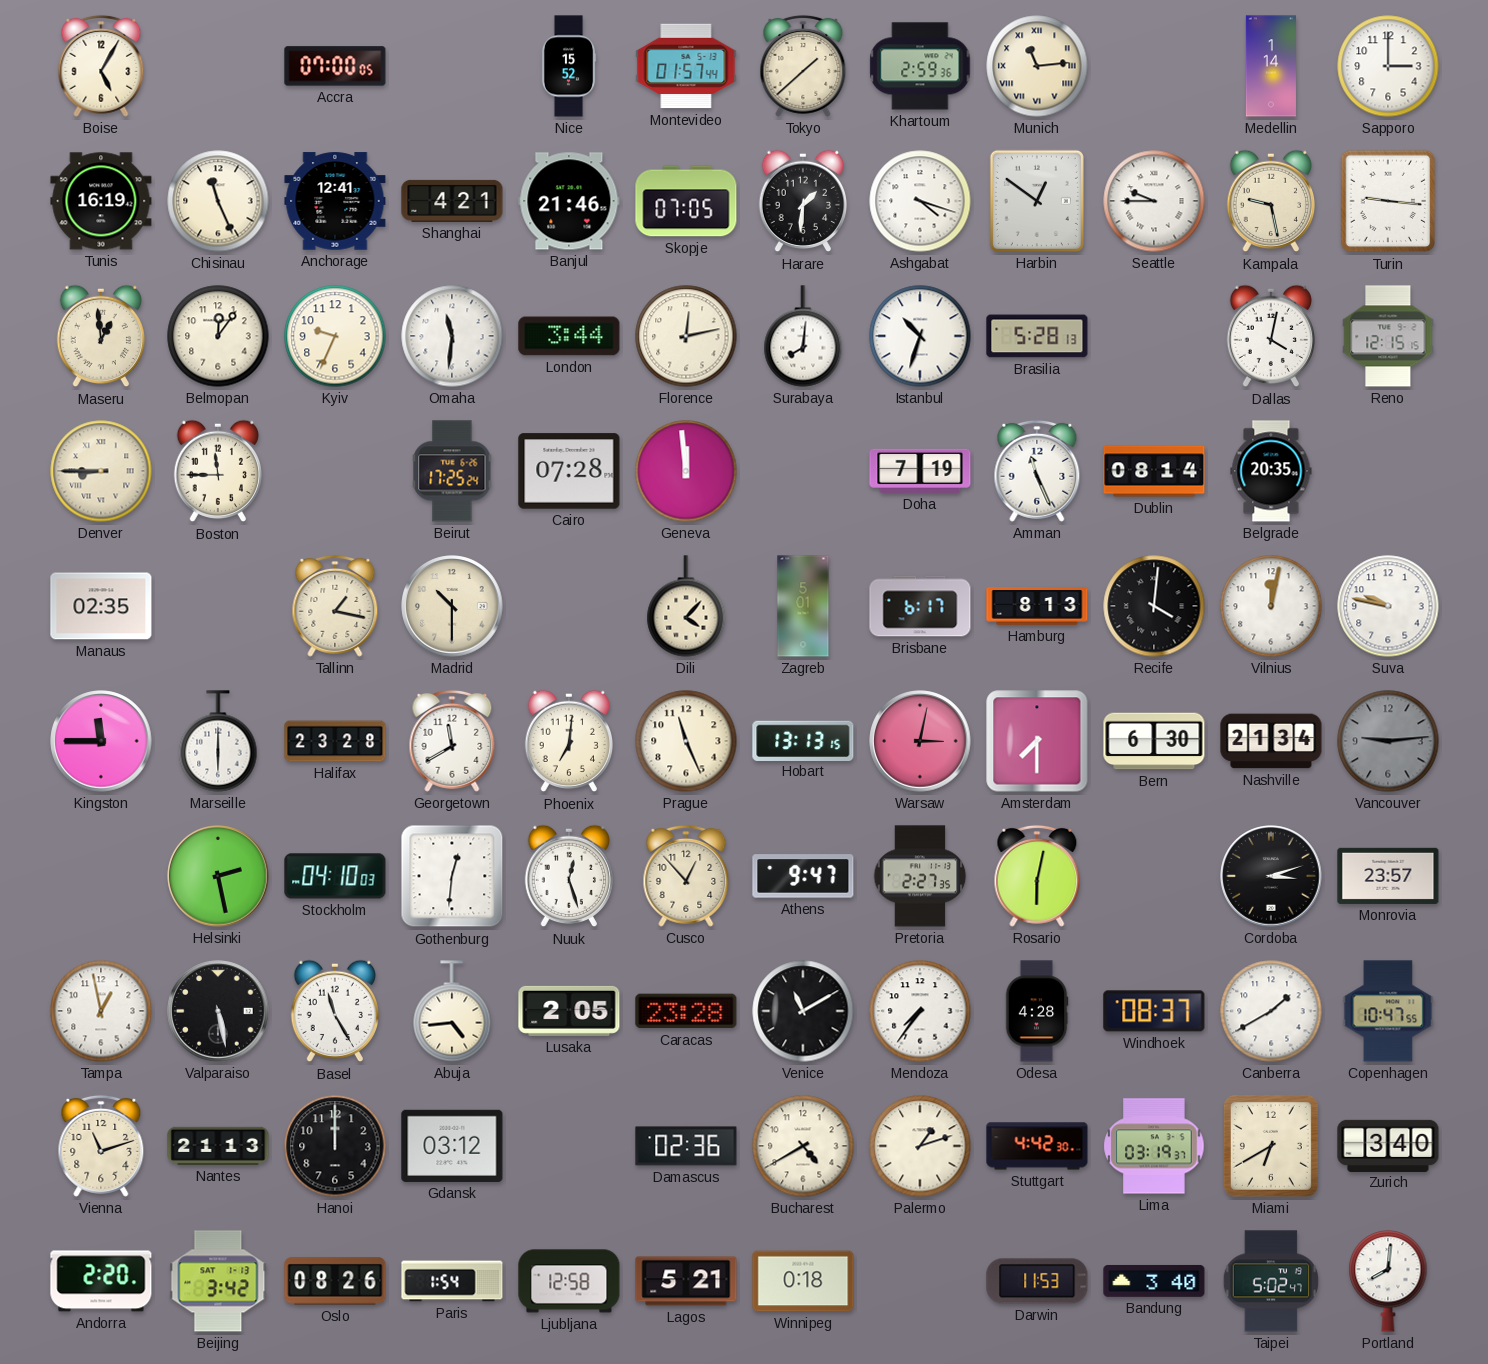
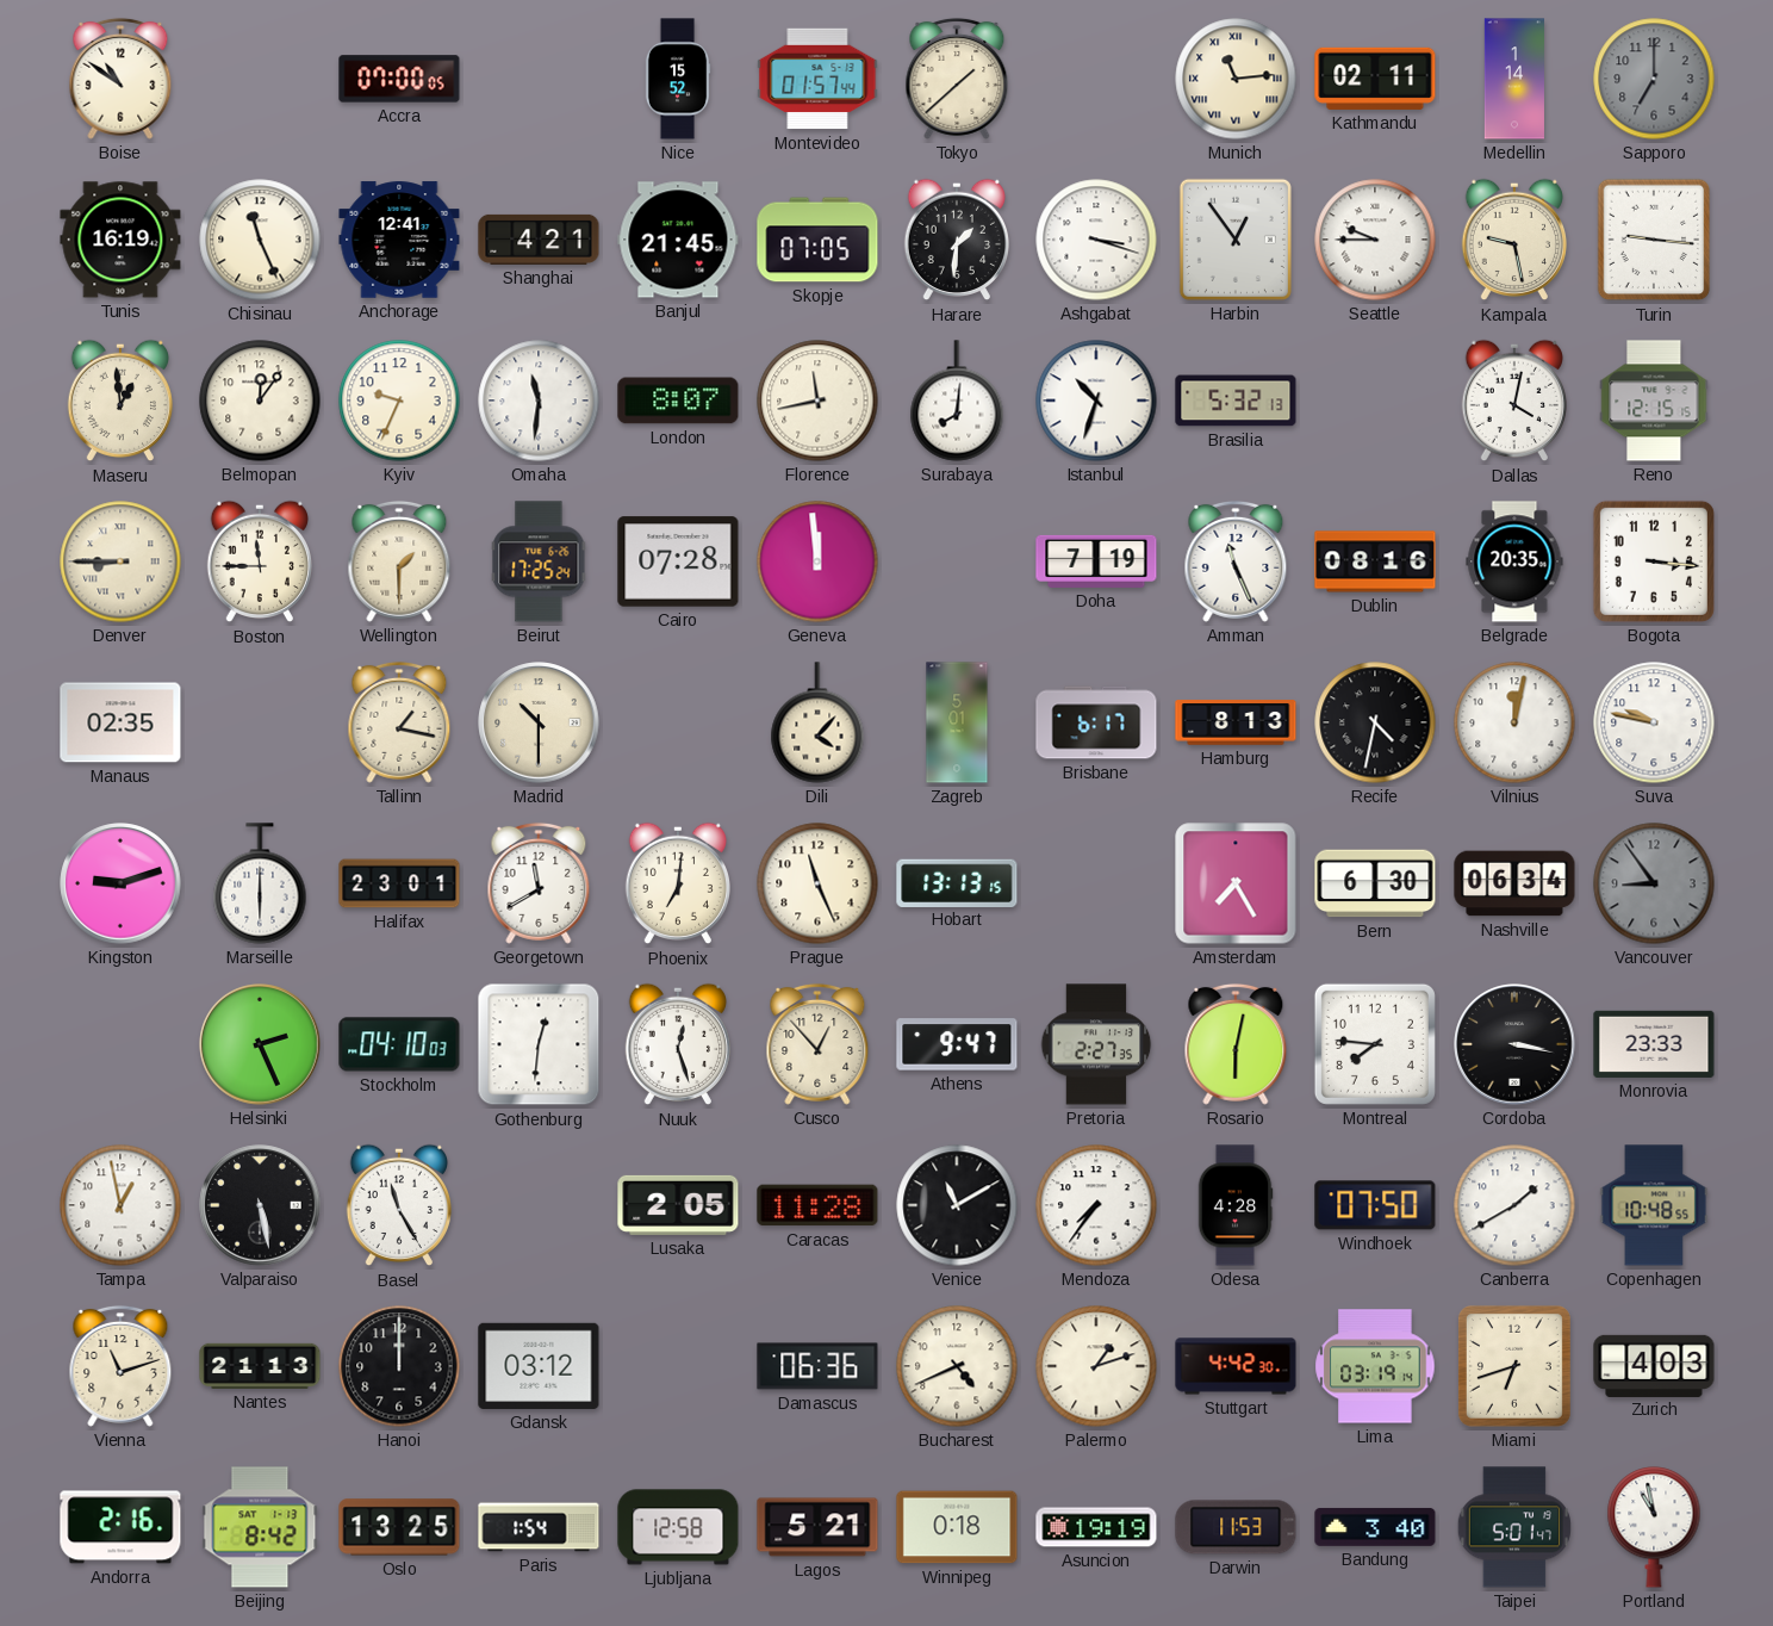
Boise: 5:05 -> 10:51 (120, 79)
Khartoum: 2:59 -> none (920, 66)
Kathmandu: none -> 02:11 (1375, 79)
Sapporo: 3:00 -> 7:00 (1654, 79)
Sapporo dial: white -> grey (1654, 79)
Banjul: 21:46 -> 21:45 (678, 240)
Ashgabat: 4:18 -> 3:18 (1096, 240)
Harbin: 12:51 -> 12:54 (1236, 240)
London: 3:44 -> 8:07 (678, 401)
Florence: 12:13 -> 11:43 (817, 401)
Brasilia: 5:28 -> 5:32 (1236, 401)
Wellington: none -> 1:30 (399, 561)
Dublin: 08:14 -> 08:16 (1375, 561)
Bogota: none -> 3:16 (1654, 561)
Recife: 4:01 -> 4:32 (1375, 722)
Kingston: 11:45 -> 9:12 (120, 883)
Halifax: 23:28 -> 23:01 (399, 883)
Warsaw: 3:02 -> none (920, 741)
Amsterdam: 7:30 -> 7:25 (1236, 883)
Nashville: 21:34 -> 06:34 (1514, 883)
Vancouver: 9:14 -> 8:54 (1654, 883)
Helsinki: 2:28 -> 2:26 (260, 1044)
Montreal: none -> 7:46 (1375, 1044)
Cordoba: 3:12 -> 3:17 (1514, 1044)
Monrovia: 23:57 -> 23:33 (1654, 1044)
Abuja: 4:44 -> none (452, 1011)
Caracas: 23:28 -> 11:28 (817, 1205)
Windhoek: 08:37 -> 07:50 (1375, 1205)
Copenhagen: 10:47 -> 10:48 (1654, 1205)
Damascus: 02:36 -> 06:36 (817, 1366)
Bucharest: 4:40 -> 4:41 (957, 1366)
Lima: 03:19:37 -> 03:19:14 (1375, 1366)
Miami: 6:40 -> 6:42 (1514, 1366)
Zurich: 3:40 -> 4:03 (1654, 1365)
Andorra: 2:20 -> 2:16 (120, 1527)
Beijing: 3:42 -> 8:42 (260, 1527)
Oslo: 08:26 -> 13:25 (399, 1527)
Asuncion: none -> 19:19 (1096, 1527)
Taipei: 5:02 -> 5:01 (1514, 1527)
Portland: 8:01 -> 10:58 (1654, 1527)
